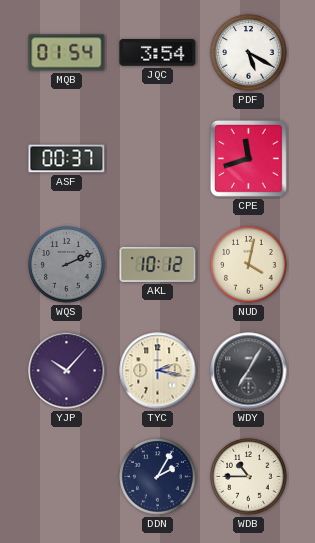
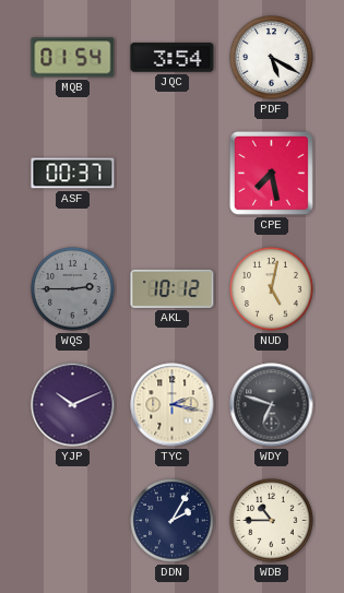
CPE: 11:42 -> 7:28 (271, 173)
WQS: 2:11 -> 2:45 (73, 289)
NUD: 4:02 -> 5:02 (272, 289)
YJP: 10:07 -> 10:11 (73, 405)
WDY: 7:05 -> 6:48 (272, 405)
